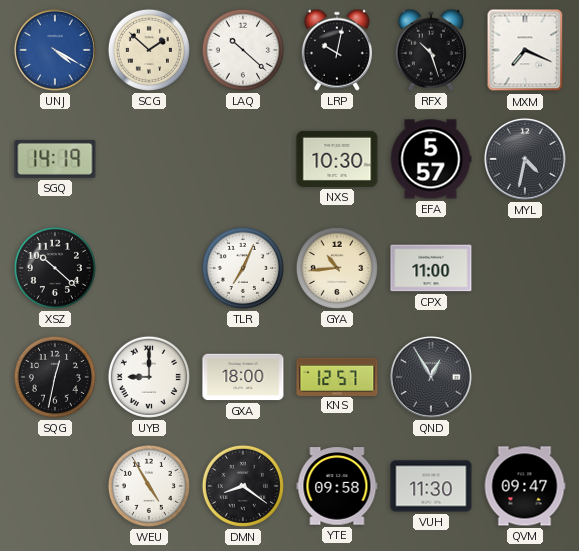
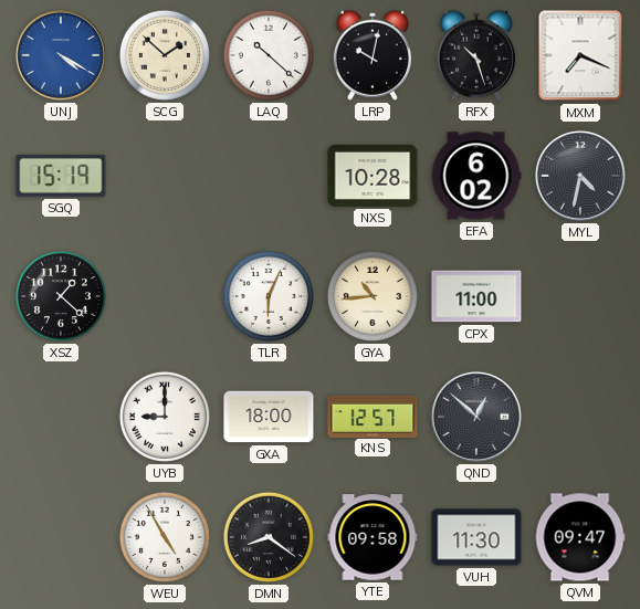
SGQ: 14:19 -> 15:19 (61, 176)
NXS: 10:30 -> 10:28 (373, 176)
EFA: 5:57 -> 6:02 (476, 176)
XSZ: 10:22 -> 1:22 (61, 296)
TLR: 7:04 -> 6:04 (269, 296)
SQG: 12:32 -> none (55, 377)
QND: 12:55 -> 12:52 (476, 417)
